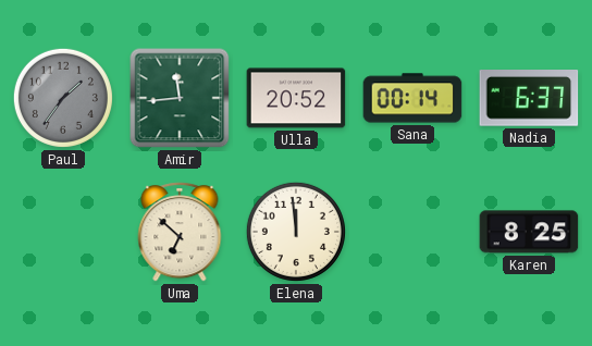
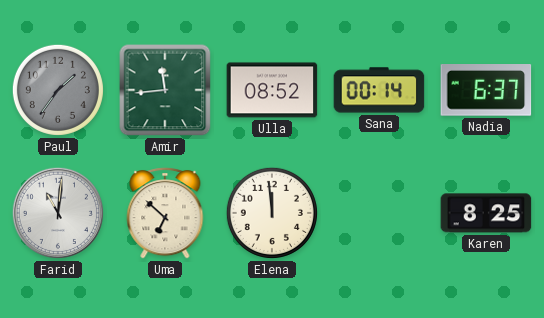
Ulla: 20:52 -> 08:52 (272, 90)
Farid: none -> 11:01 (58, 213)
